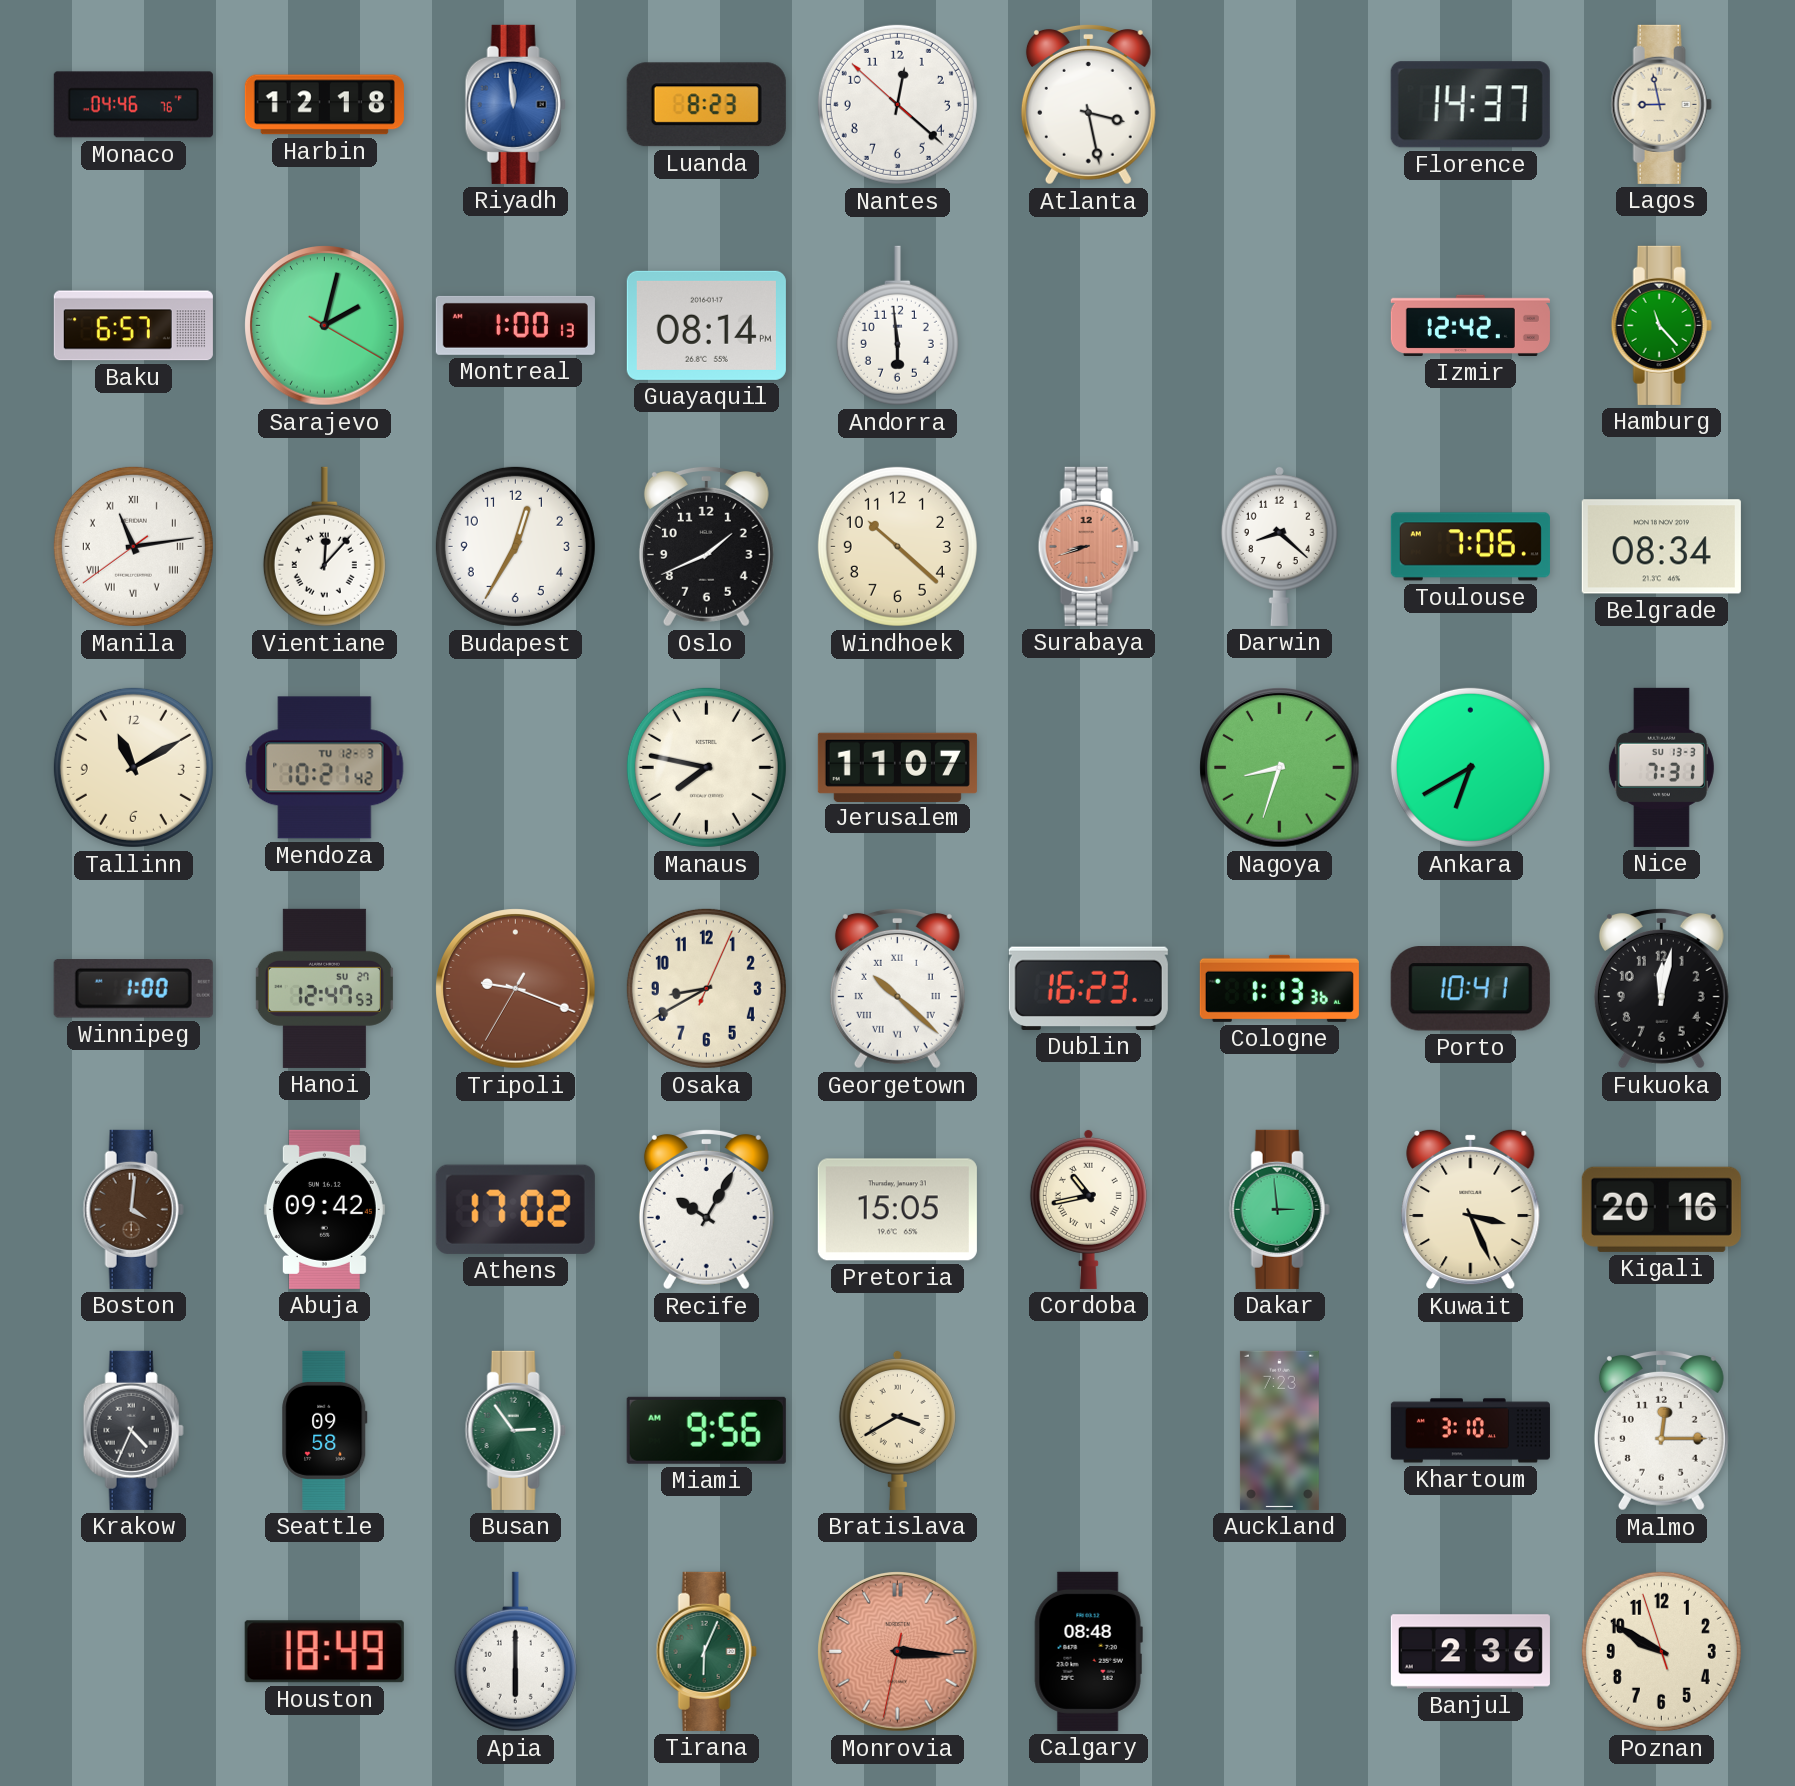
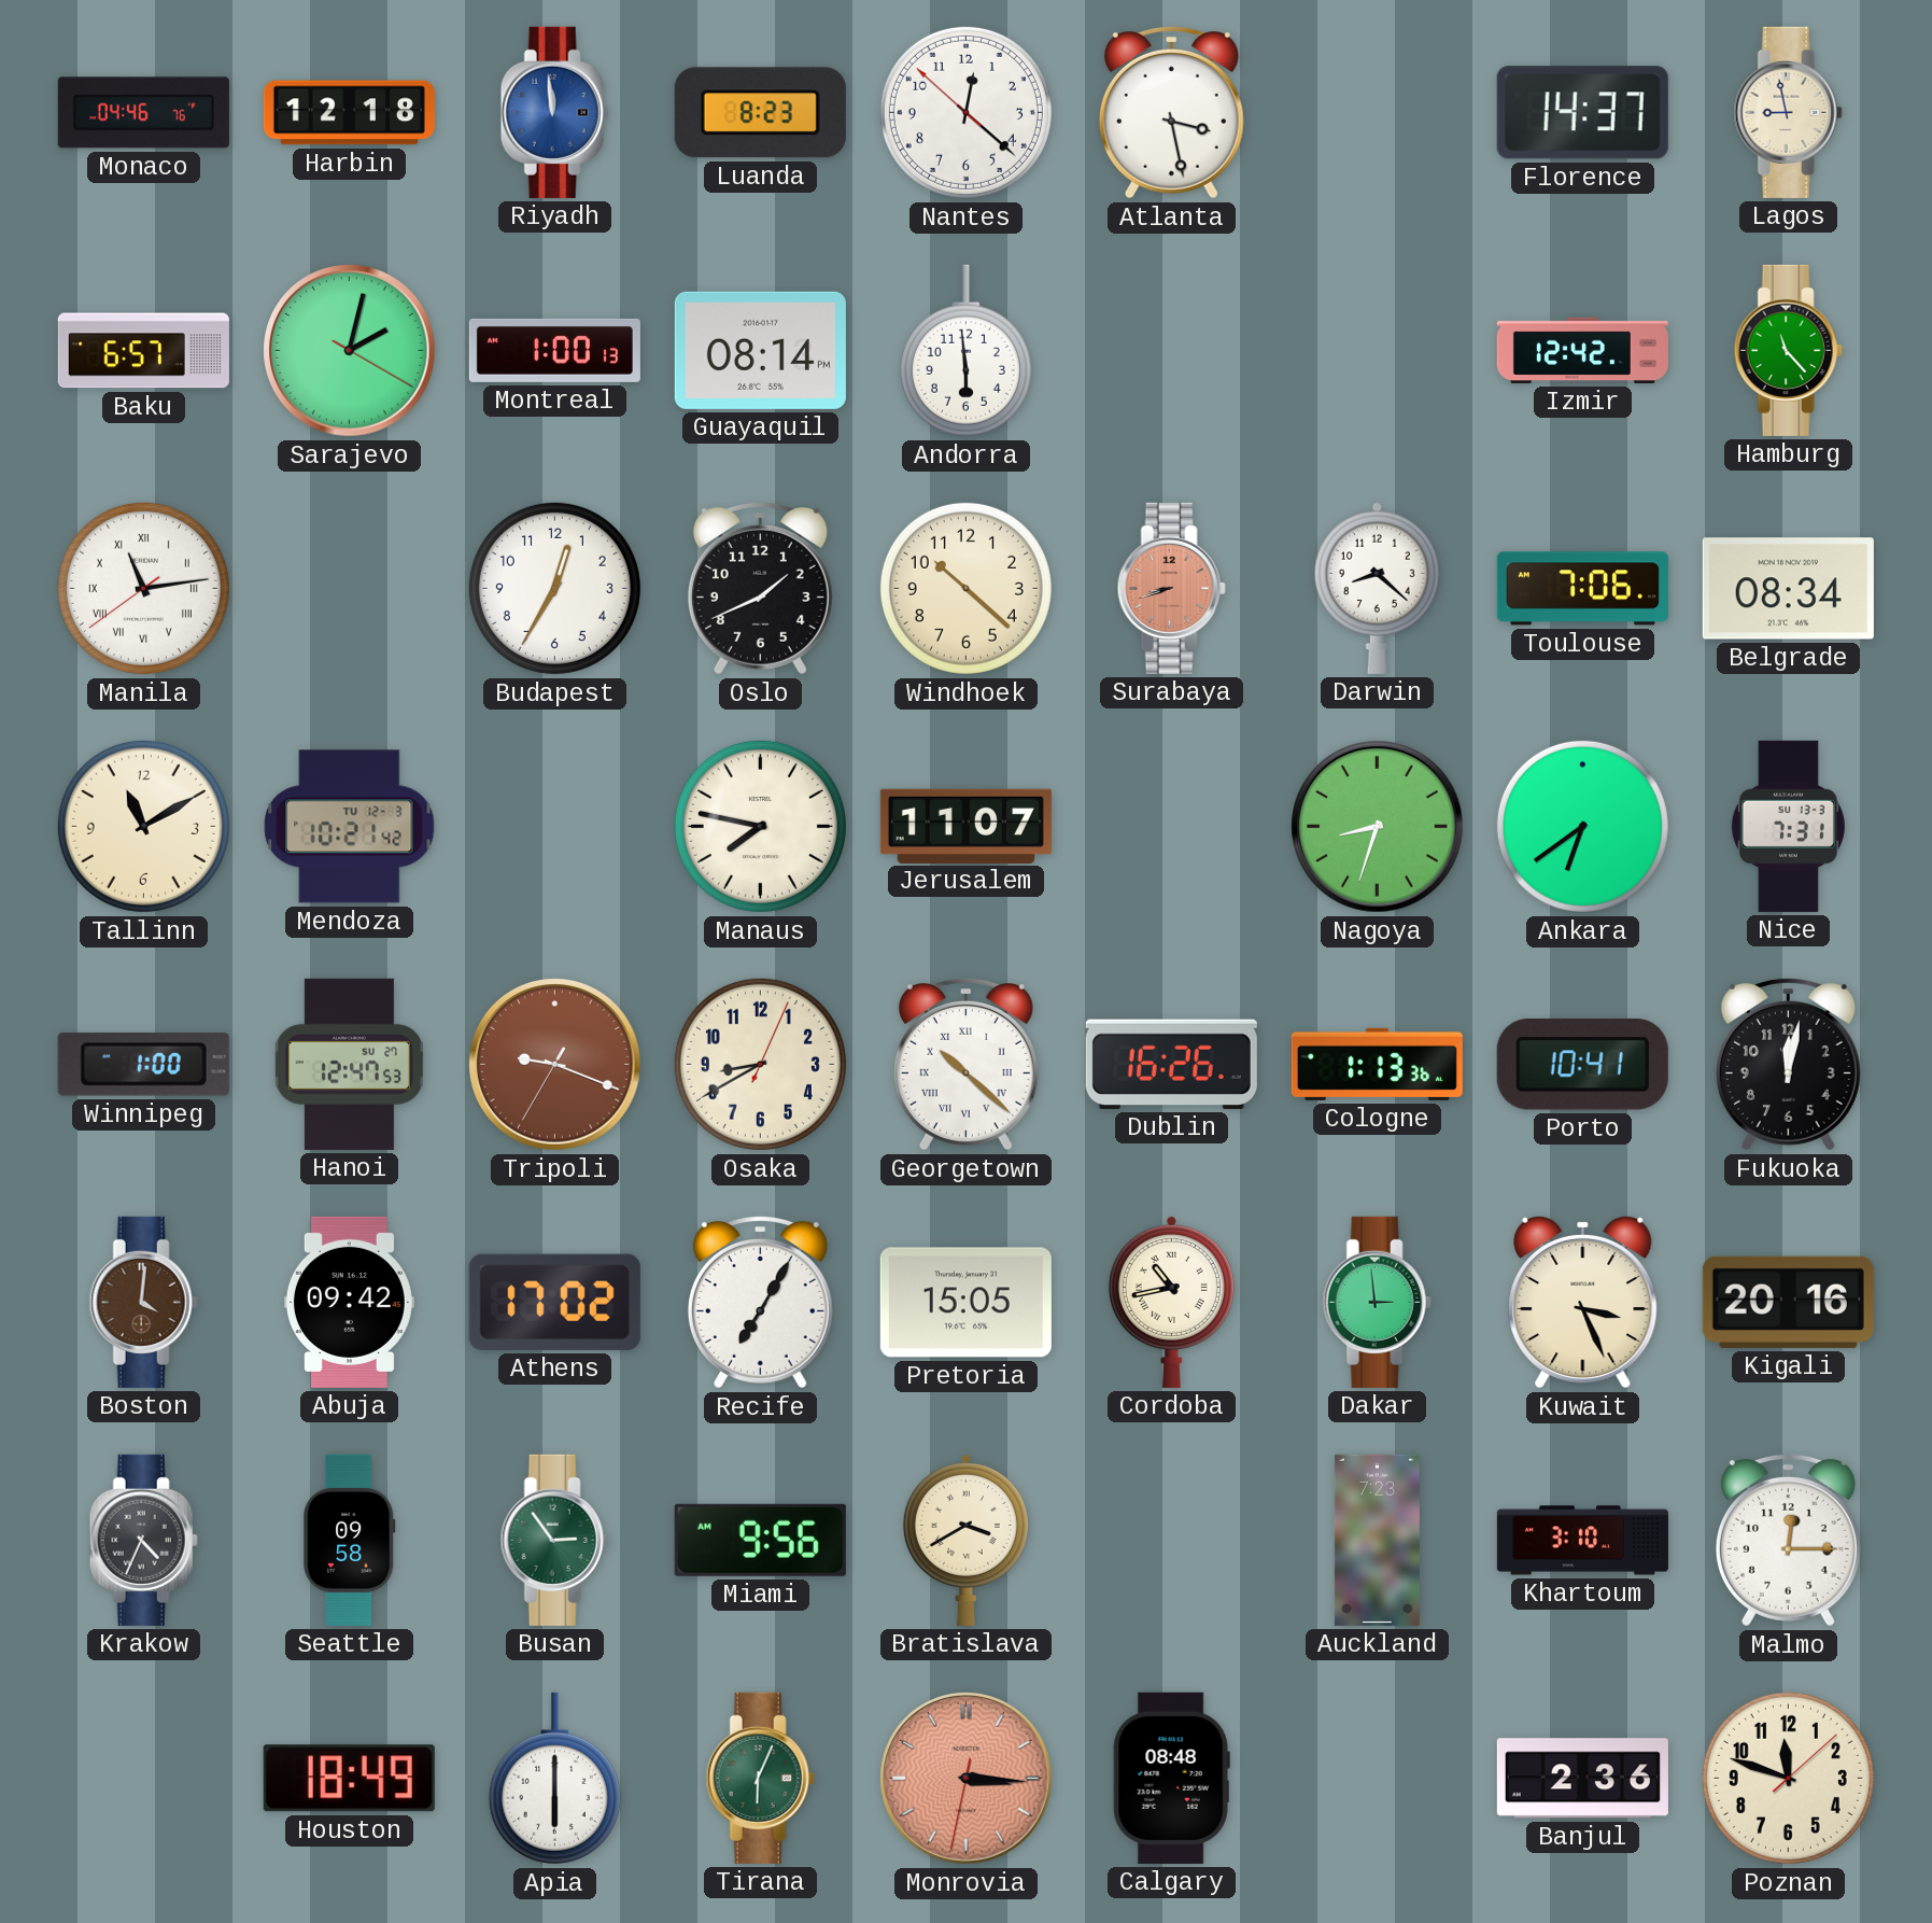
Vientiane: 12:07 -> none (324, 547)
Ankara: 6:40 -> 6:39 (1582, 826)
Dublin: 16:23 -> 16:26 (1171, 1064)
Recife: 10:05 -> 7:05 (760, 1302)
Poznan: 9:49 -> 11:48 (1788, 1778)
